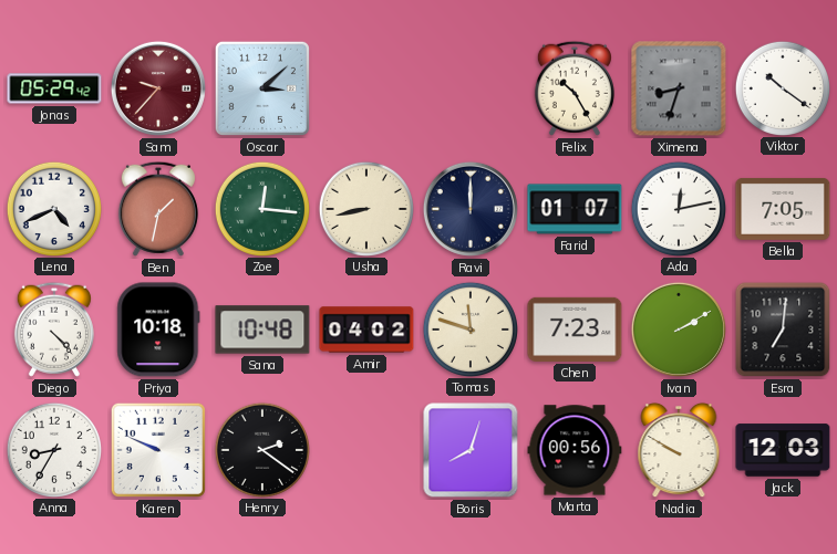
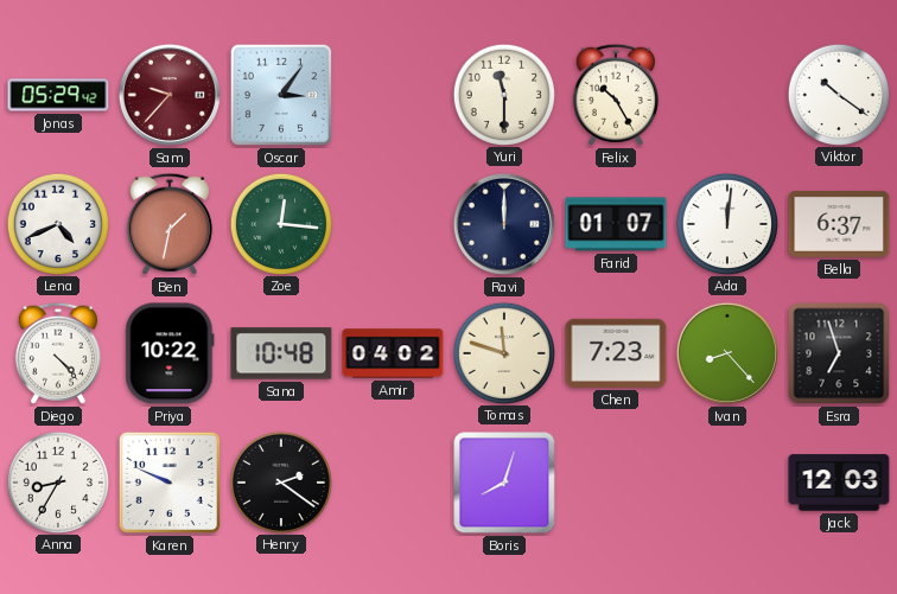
Oscar: 3:08 -> 3:06 (281, 95)
Yuri: none -> 11:30 (503, 94)
Ximena: 8:33 -> none (679, 88)
Usha: 8:43 -> none (365, 208)
Ada: 12:13 -> 12:01 (726, 223)
Bella: 7:05 -> 6:37 (839, 224)
Priya: 10:18 -> 10:22 (170, 353)
Ivan: 2:10 -> 8:23 (727, 353)
Esra: 7:01 -> 6:57 (839, 353)
Marta: 00:56 -> none (575, 450)
Nadia: 9:50 -> none (679, 450)
